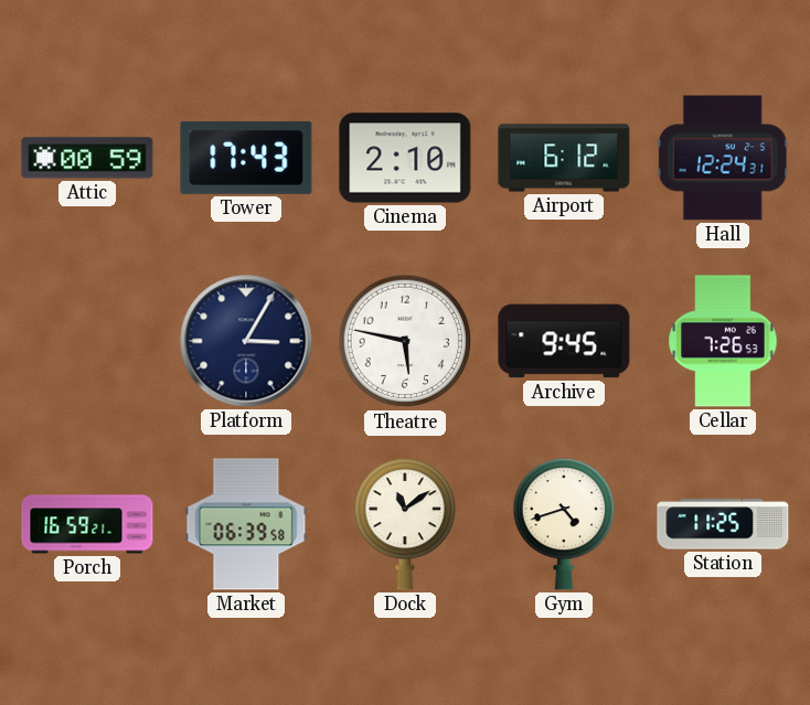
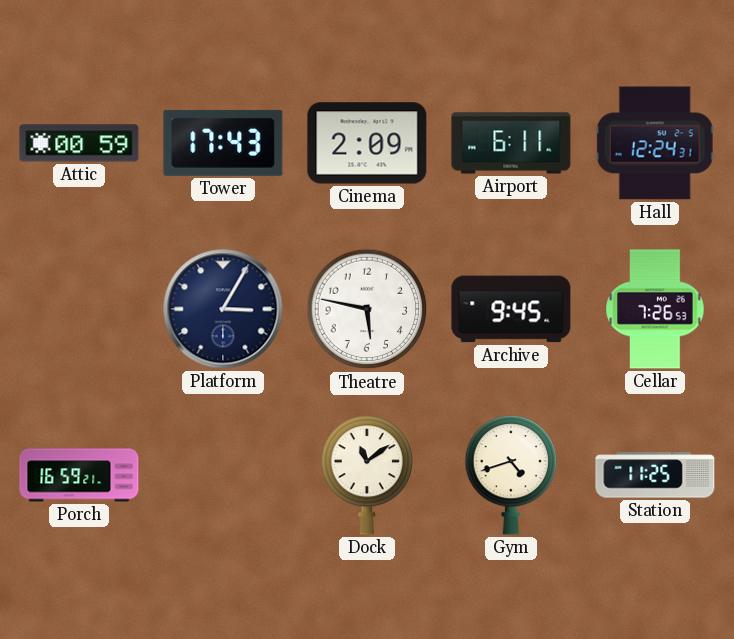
Cinema: 2:10 -> 2:09 (367, 143)
Airport: 6:12 -> 6:11 (511, 143)
Market: 06:39 -> none (246, 524)
